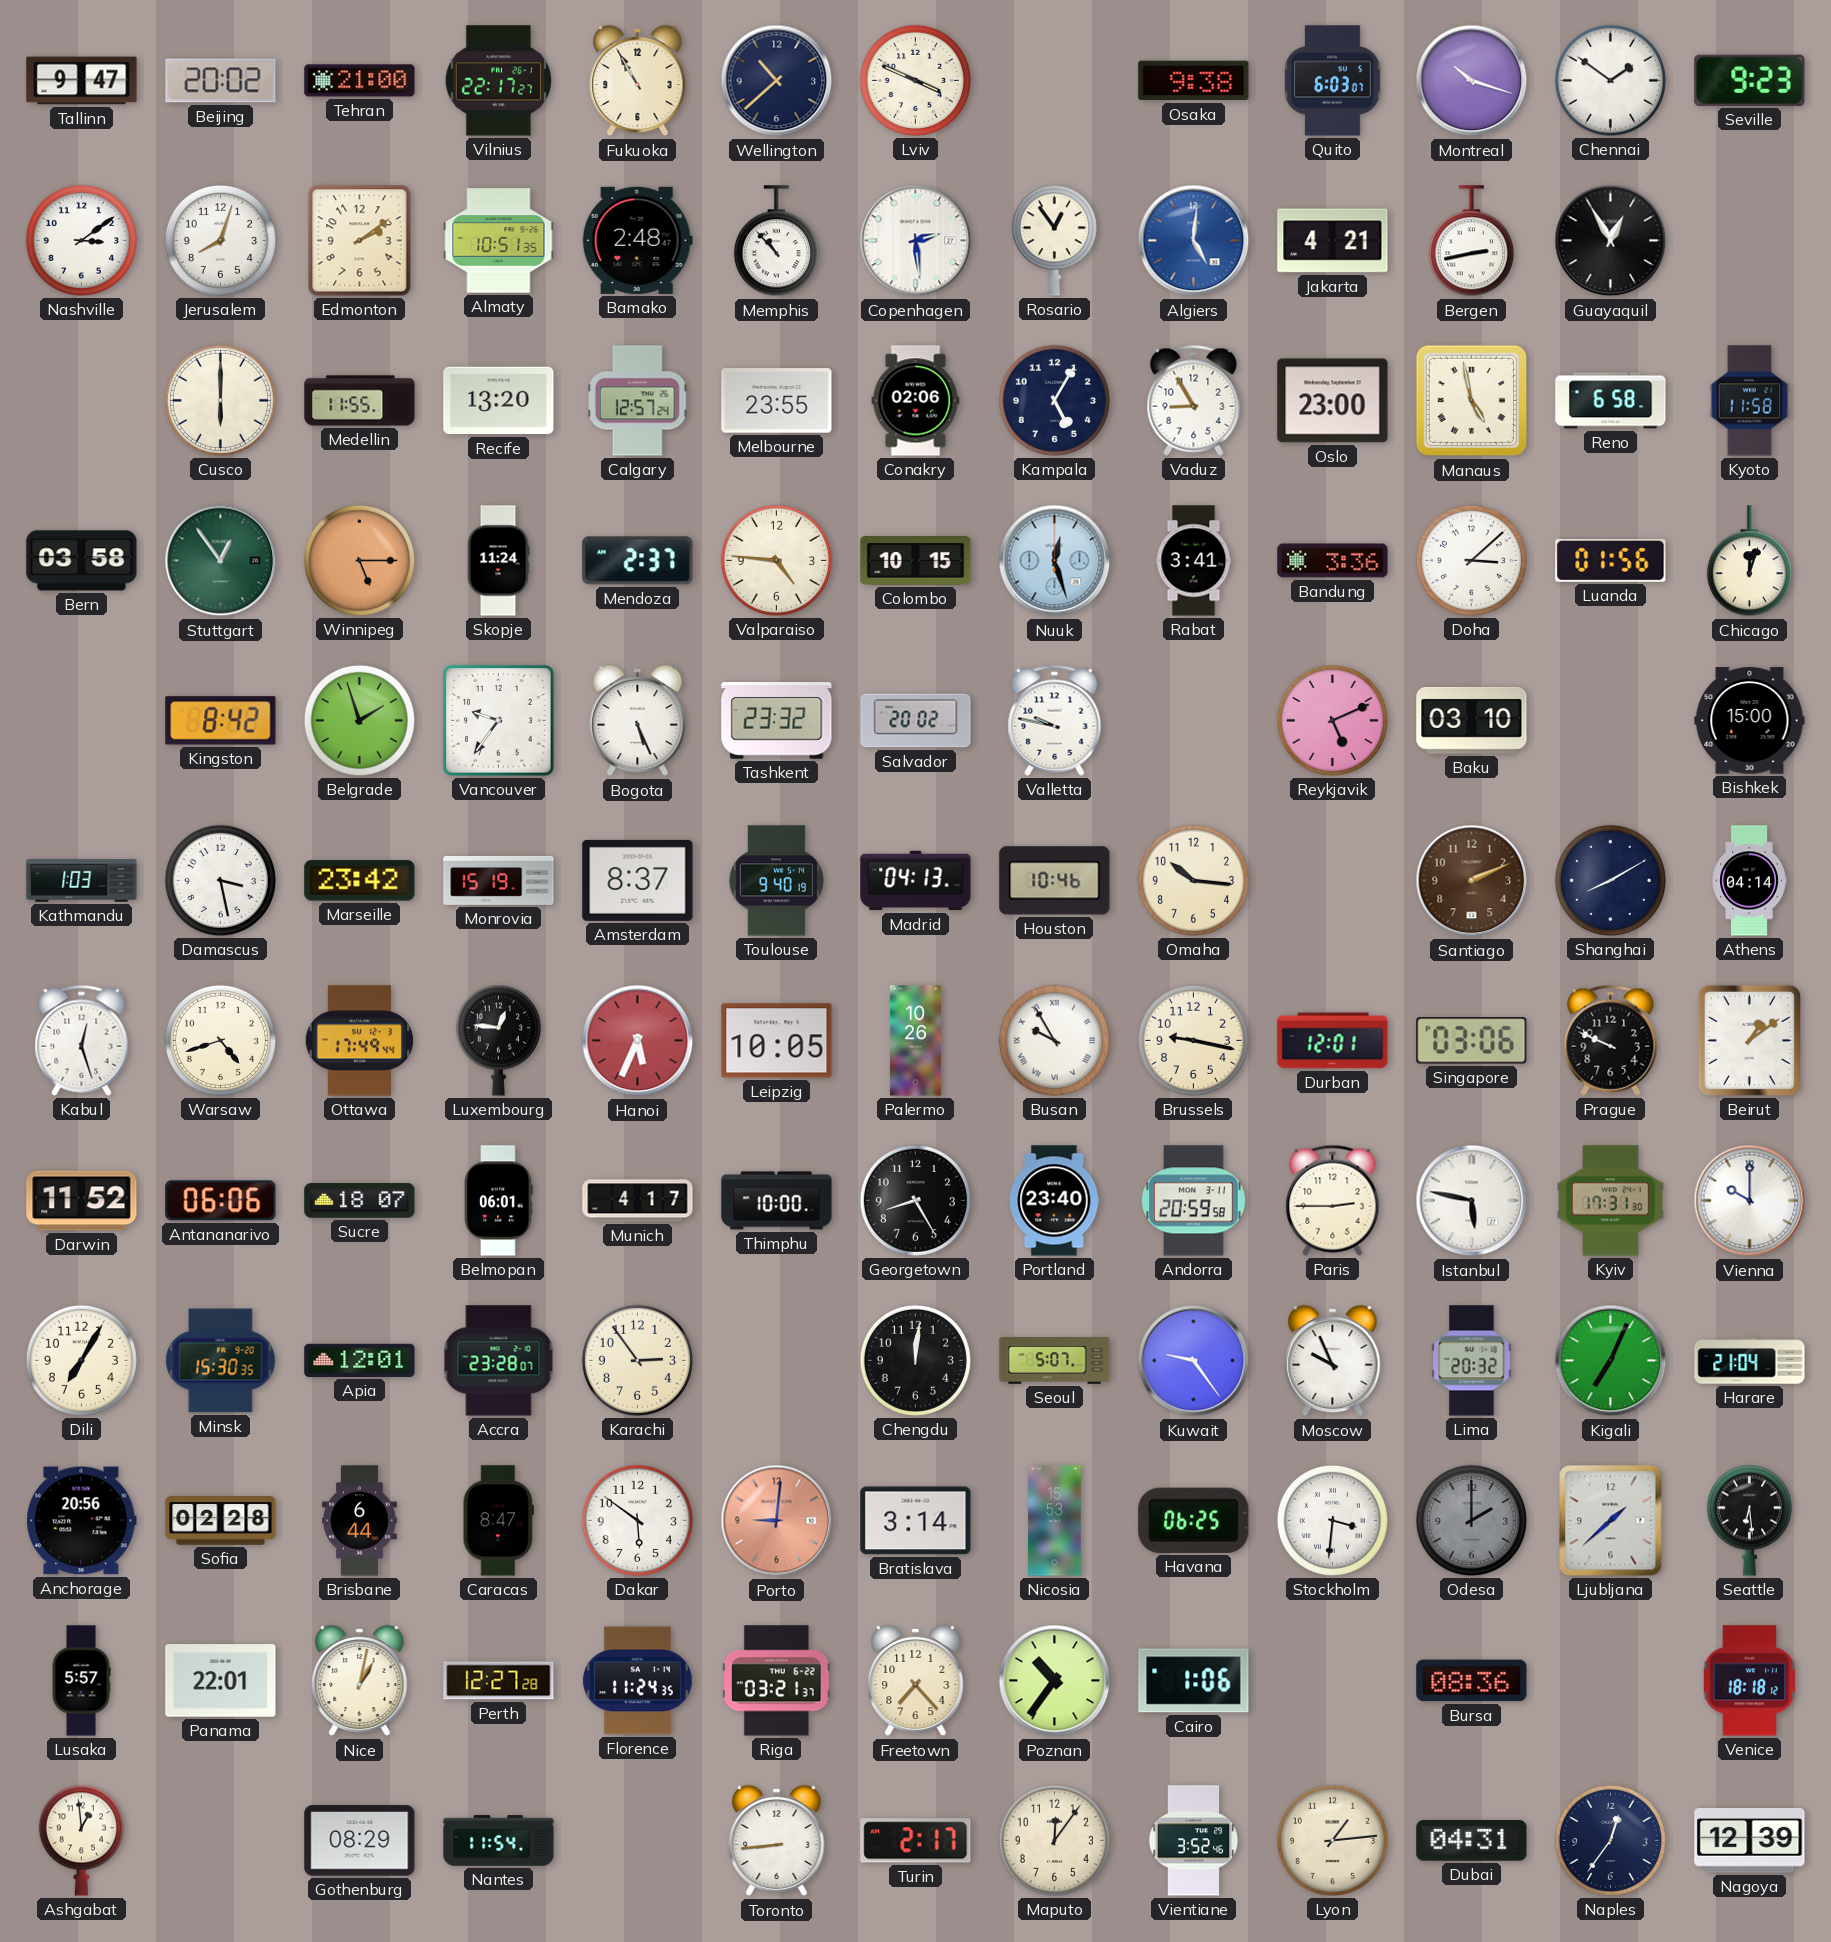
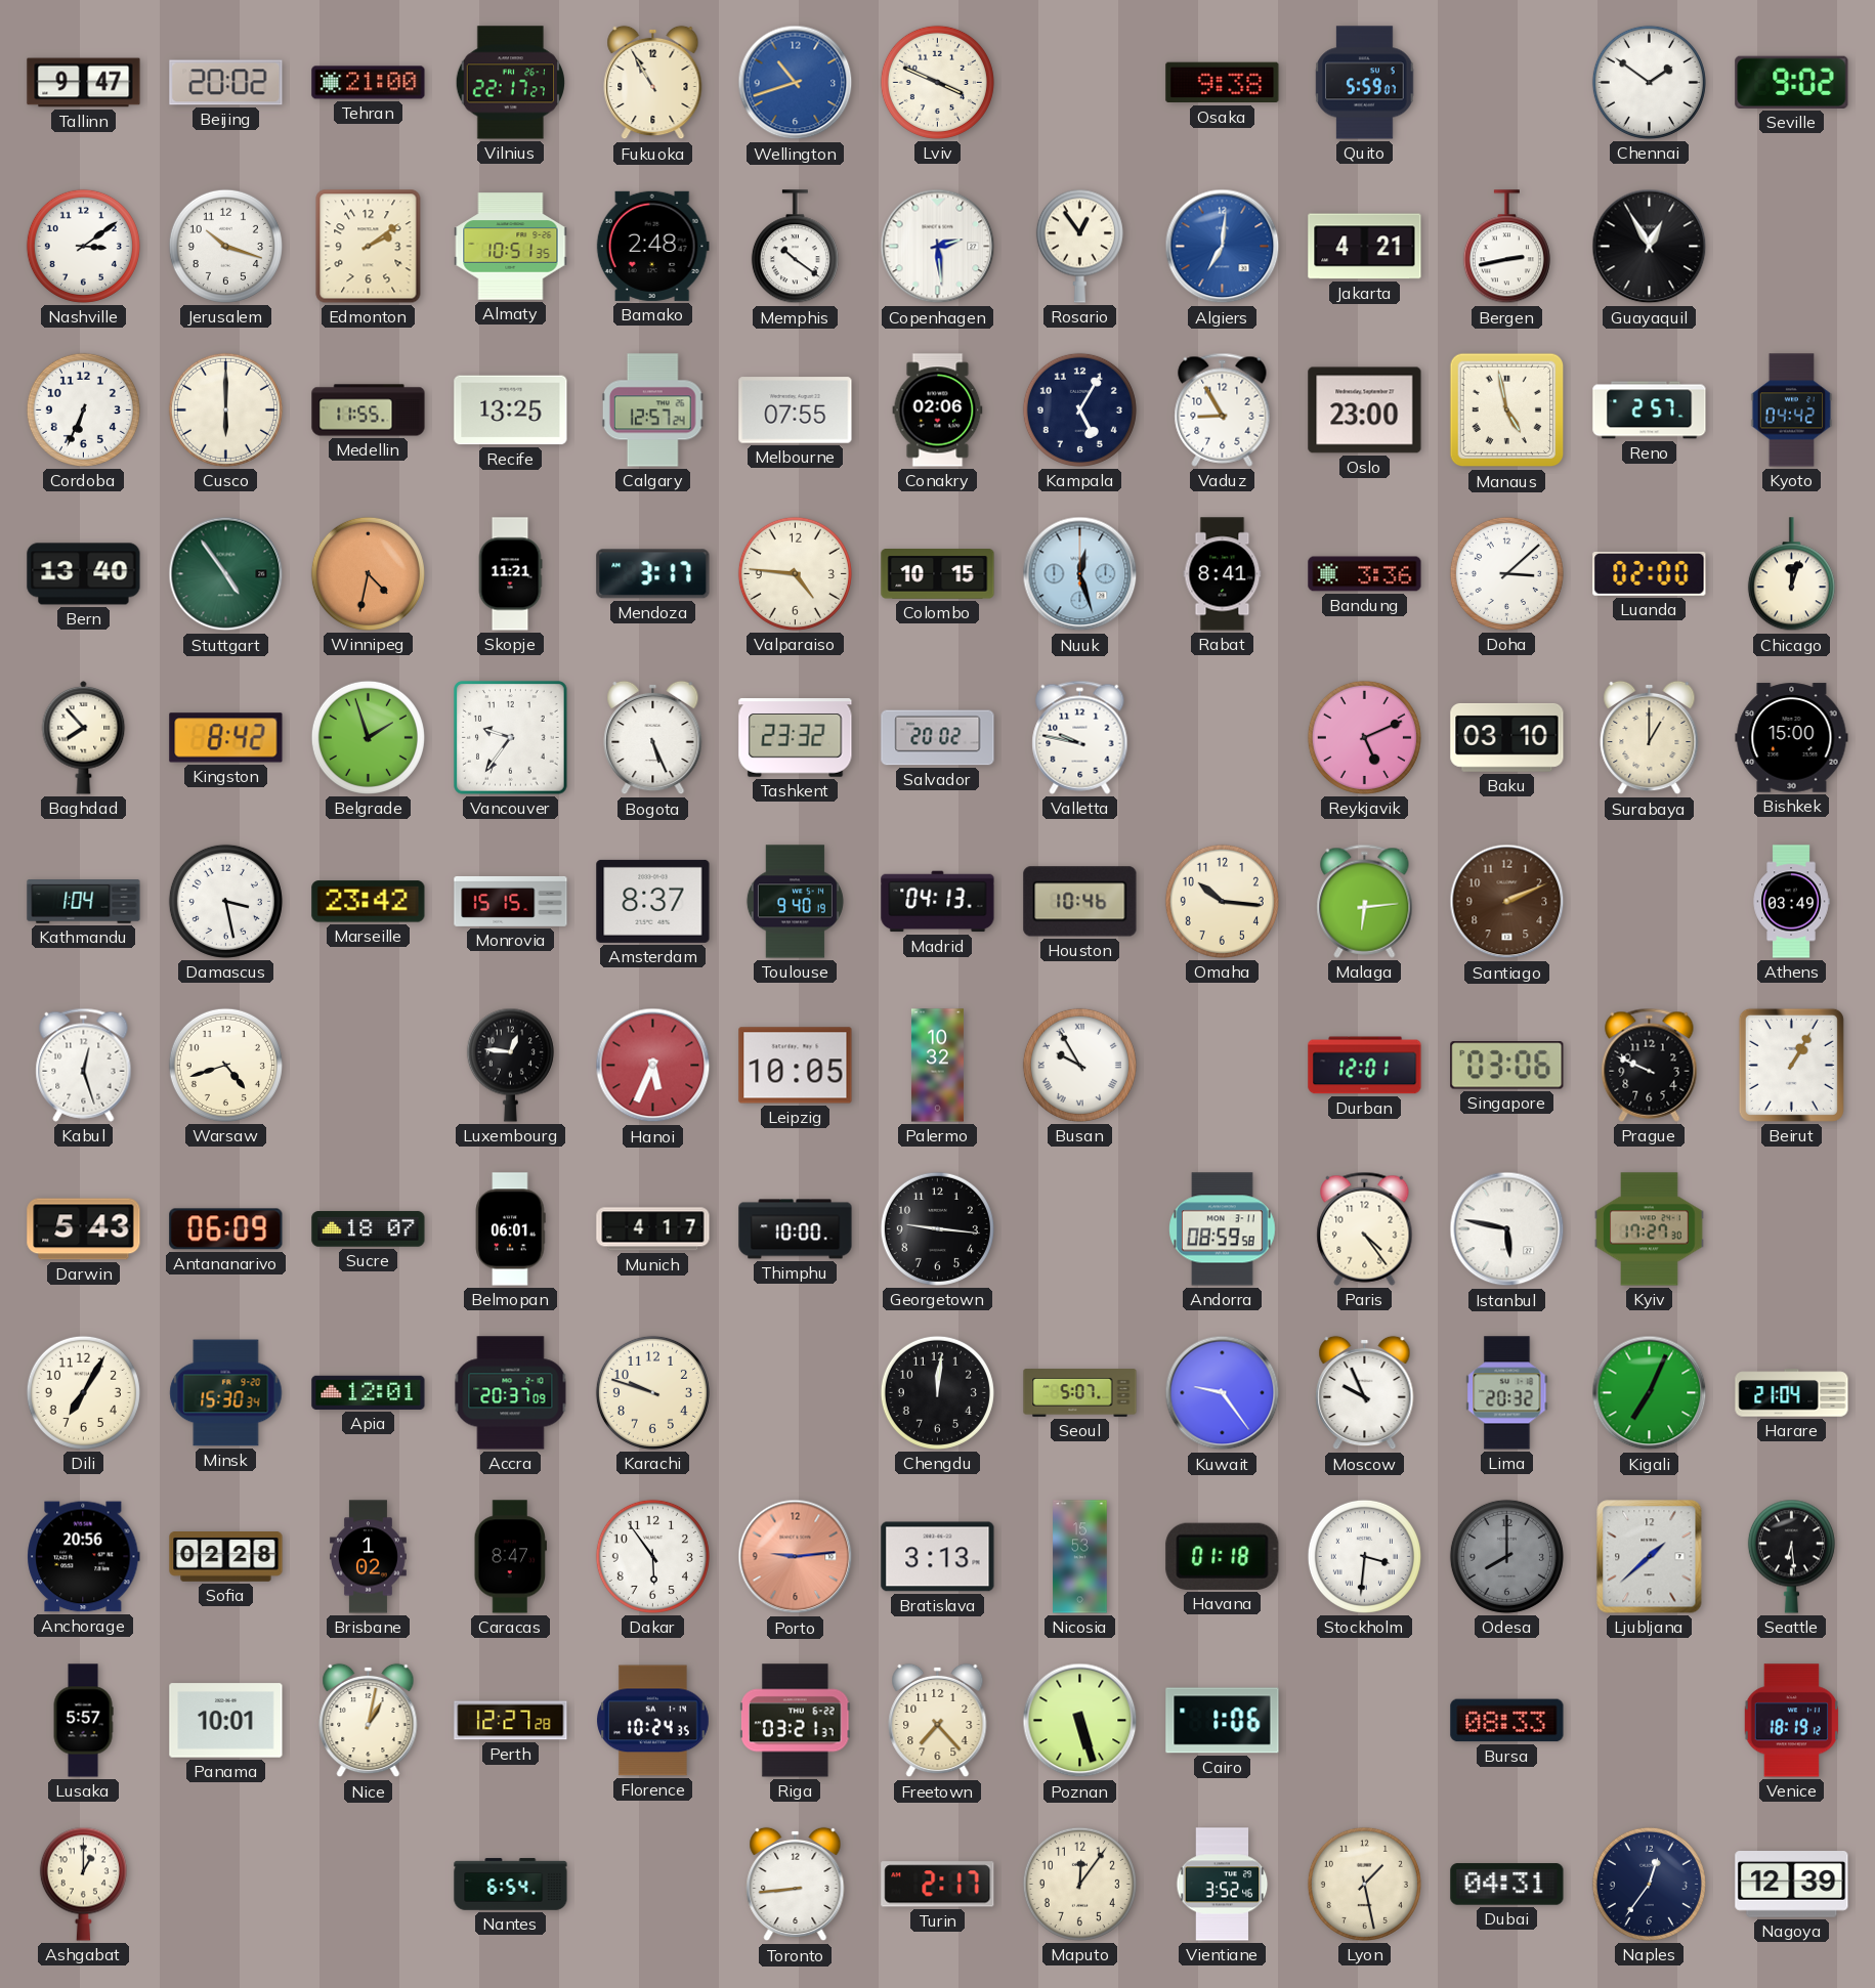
Wellington: 10:38 -> 10:42 (796, 83)
Wellington dial: navy -> blue (796, 83)
Quito: 6:03 -> 5:59 (1365, 83)
Montreal: 10:18 -> none (1472, 81)
Seville: 9:23 -> 9:02 (1792, 82)
Jerusalem: 8:03 -> 10:18 (225, 246)
Memphis: 10:53 -> 10:21 (795, 247)
Algiers: 5:01 -> 7:01 (1223, 247)
Cordoba: none -> 6:34 (83, 409)
Recife: 13:20 -> 13:25 (511, 410)
Melbourne: 23:55 -> 07:55 (796, 410)
Reno: 6:58 -> 2:57 (1650, 410)
Kyoto: 11:58 -> 04:42 (1792, 410)
Bern: 03:58 -> 13:40 (84, 574)
Stuttgart: 12:54 -> 4:54 (226, 574)
Winnipeg: 5:15 -> 4:32 (368, 573)
Skopje: 11:24 -> 11:21 (510, 574)
Mendoza: 2:37 -> 3:17 (653, 574)
Rabat: 3:41 -> 8:41 (1223, 574)
Luanda: 01:56 -> 02:00 (1650, 574)
Baghdad: none -> 7:53 (84, 737)
Surabaya: none -> 1:00 (1650, 738)
Kathmandu: 1:03 -> 1:04 (84, 902)
Monrovia: 15:19 -> 15:15 (511, 901)
Malaga: none -> 6:14 (1365, 901)
Shanghai: 8:10 -> none (1610, 880)
Athens: 04:14 -> 03:49 (1791, 902)
Ottawa: 17:49 -> none (359, 1041)
Palermo: 10:26 -> 10:32 (937, 1066)
Brussels: 9:17 -> none (1193, 1040)
Beirut: 1:09 -> 1:05 (1791, 1065)
Darwin: 11:52 -> 5:43 (84, 1229)
Antananarivo: 06:06 -> 06:09 (226, 1229)
Georgetown: 8:25 -> 9:16 (937, 1228)
Portland: 23:40 -> none (1055, 1201)
Andorra: 20:59 -> 08:59 (1223, 1229)
Paris: 2:45 -> 4:24 (1365, 1228)
Kyiv: 17:31 -> 17:27 (1650, 1229)
Vienna: 10:00 -> none (1750, 1201)
Minsk: 15:30:35 -> 15:30:34 (226, 1393)
Accra: 23:28 -> 20:37 (511, 1393)
Karachi: 2:54 -> 9:48 (652, 1392)
Brisbane: 6:44 -> 1:02 (369, 1557)
Dakar: 5:51 -> 5:54 (652, 1556)
Porto: 9:01 -> 9:14 (796, 1557)
Bratislava: 3:14 -> 3:13 (938, 1557)
Havana: 06:25 -> 01:18 (1223, 1556)
Odesa: 2:00 -> 8:00 (1506, 1556)
Panama: 22:01 -> 10:01 (226, 1721)
Florence: 11:24 -> 10:24 (653, 1721)
Poznan: 10:36 -> 5:27 (1080, 1721)
Bursa: 08:36 -> 08:33 (1507, 1721)
Venice: 18:18 -> 18:19 (1791, 1721)
Ashgabat: 12:59 -> 1:00 (83, 1884)
Gothenburg: 08:29 -> none (360, 1841)
Nantes: 11:54 -> 6:54 (511, 1885)
Lyon: 1:14 -> 1:28 (1364, 1884)
